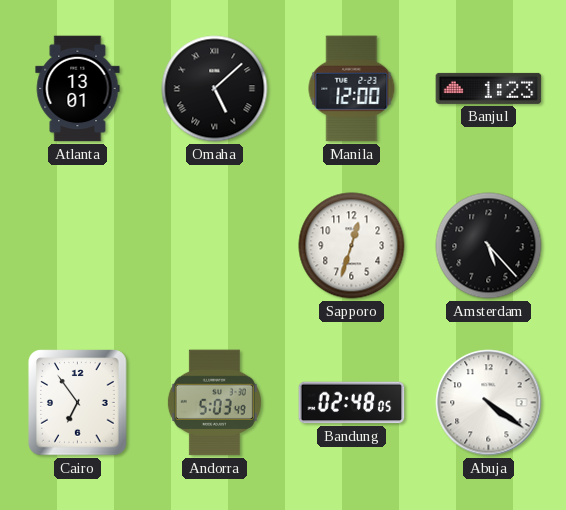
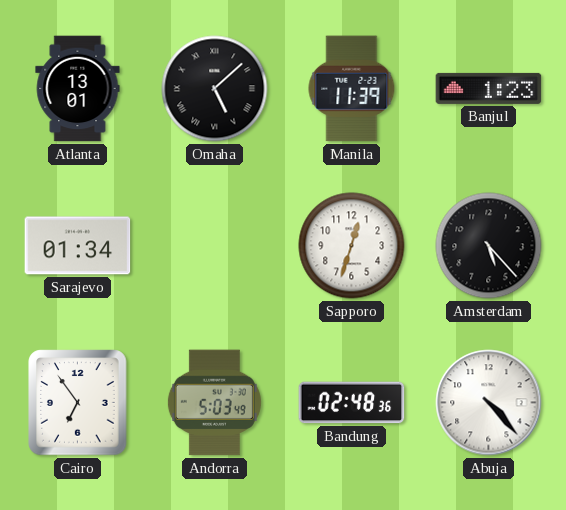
Manila: 12:00 -> 11:39 (352, 89)
Sarajevo: none -> 01:34 (78, 246)
Bandung: 02:48:05 -> 02:48:36 (352, 403)
Abuja: 4:21 -> 4:23 (489, 403)
